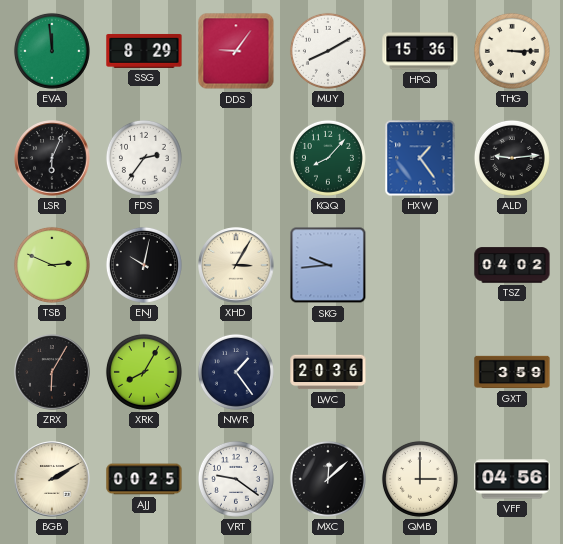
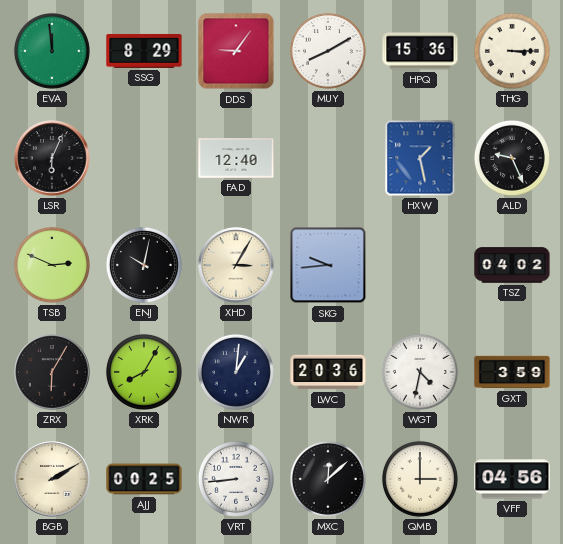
FDS: 2:36 -> none (144, 158)
FAD: none -> 12:40 (236, 159)
KQQ: 8:07 -> none (328, 158)
HXW: 1:24 -> 1:28 (420, 158)
ALD: 9:14 -> 9:26 (512, 158)
NWR: 1:24 -> 1:01 (236, 372)
WGT: none -> 4:32 (420, 372)
VRT: 9:21 -> 8:44 (236, 479)
